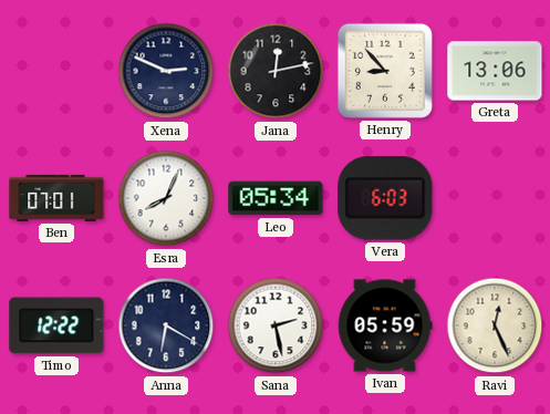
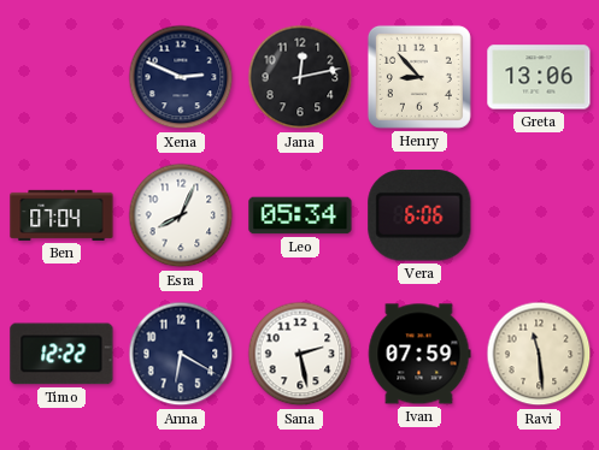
Ben: 07:01 -> 07:04 (61, 215)
Vera: 6:03 -> 6:06 (419, 215)
Ivan: 05:59 -> 07:59 (419, 354)
Ravi: 12:26 -> 11:29 (539, 354)
